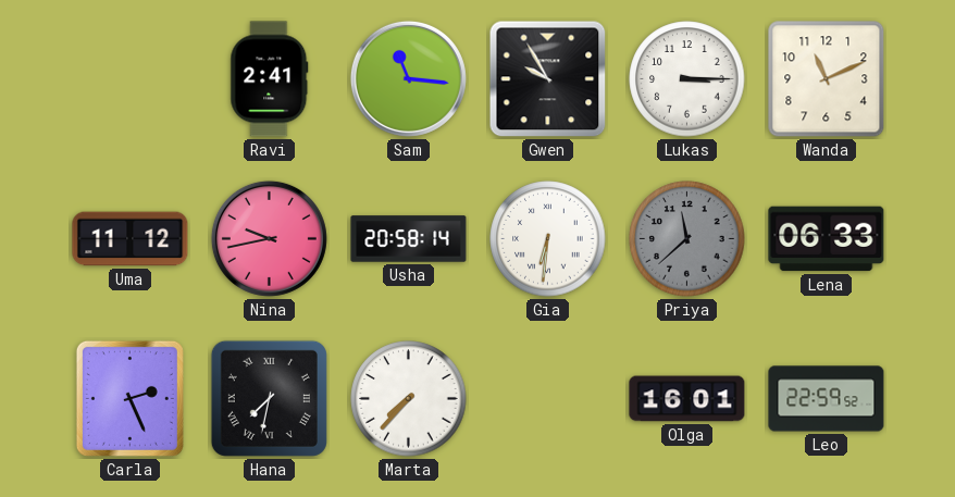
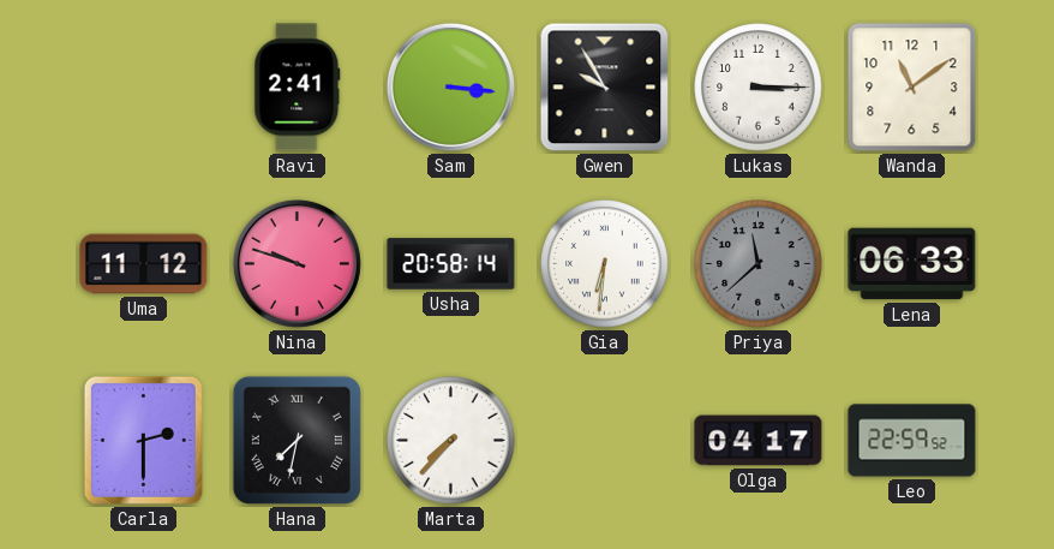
Sam: 11:16 -> 3:16 (450, 86)
Wanda: 11:11 -> 11:09 (912, 88)
Nina: 9:43 -> 9:48 (297, 263)
Carla: 2:26 -> 2:30 (143, 440)
Olga: 16:01 -> 04:17 (759, 441)
